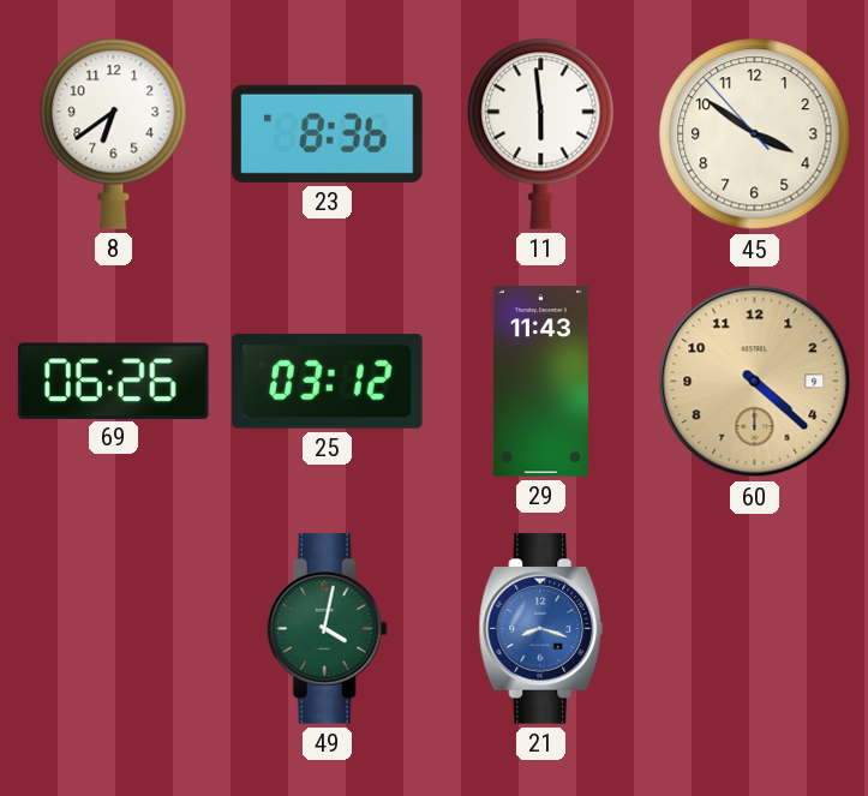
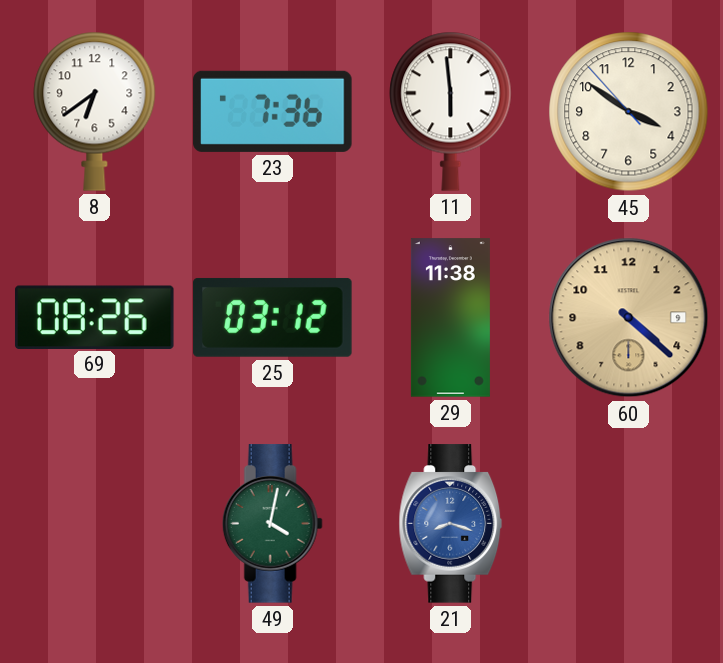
23: 8:36 -> 7:36 (273, 111)
69: 06:26 -> 08:26 (95, 317)
29: 11:43 -> 11:38 (450, 318)
